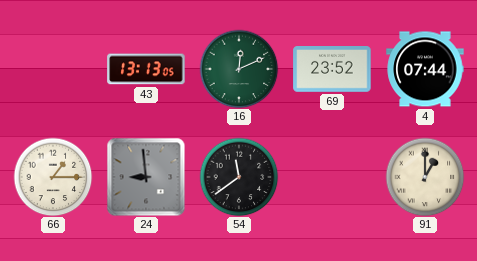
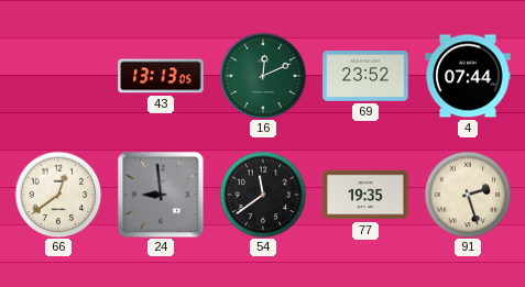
66: 1:15 -> 12:39 (58, 195)
77: none -> 19:35 (365, 195)
91: 1:00 -> 2:27 (468, 195)
